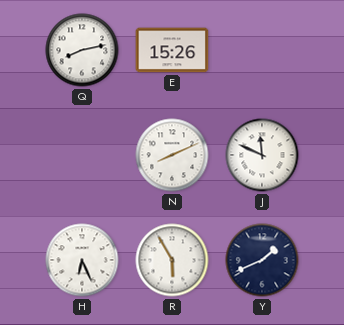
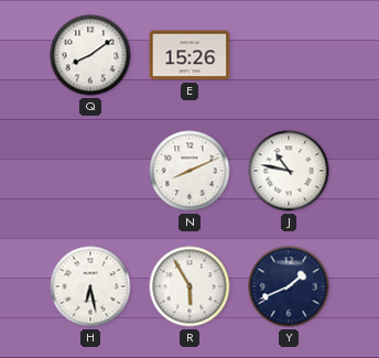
Q: 8:13 -> 8:09 (90, 55)
J: 11:49 -> 10:47 (289, 171)
H: 6:26 -> 6:28 (90, 286)
